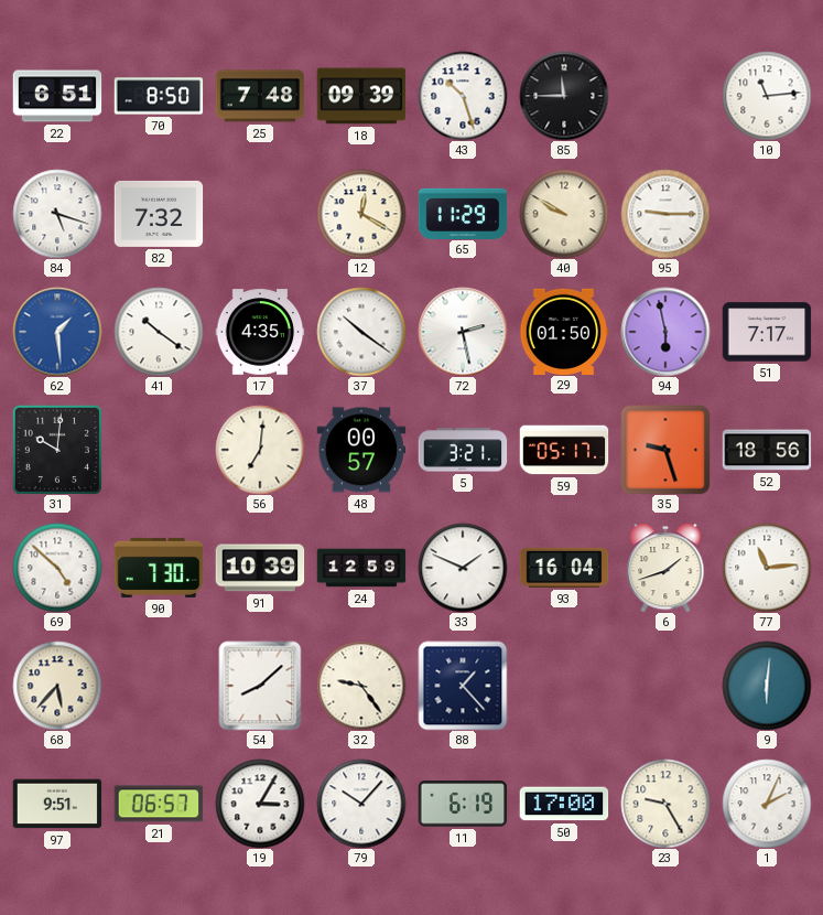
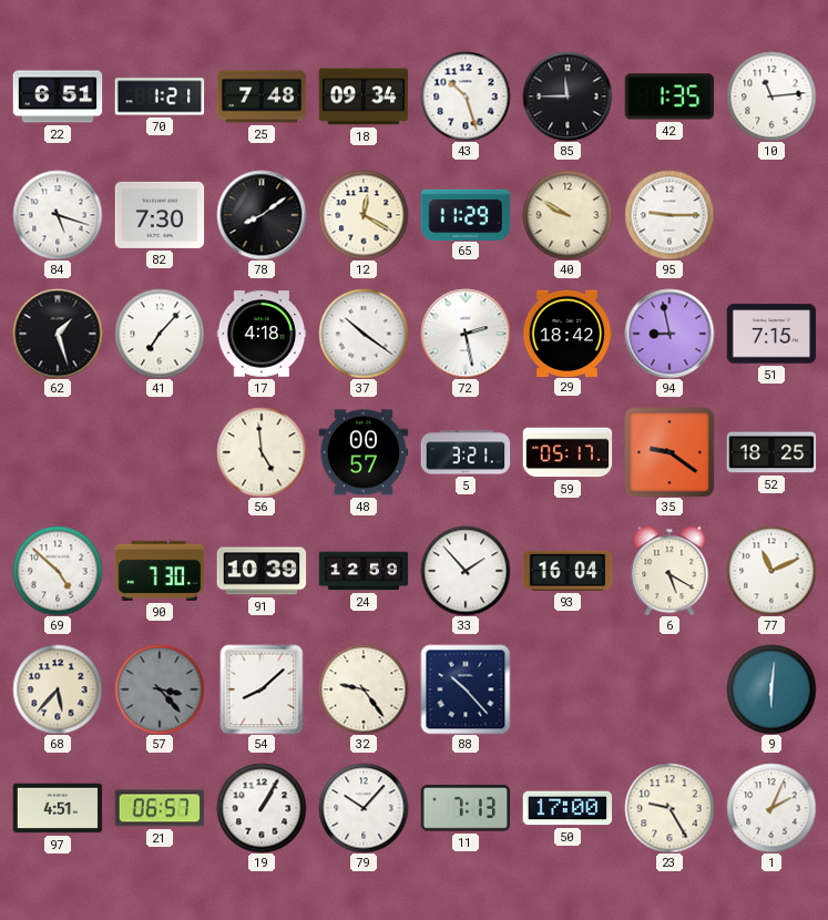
70: 8:50 -> 1:21 (160, 96)
18: 09:39 -> 09:34 (364, 96)
42: none -> 1:35 (669, 96)
82: 7:32 -> 7:30 (160, 215)
78: none -> 8:09 (262, 215)
62: 1:29 -> 1:27 (58, 334)
62 dial: blue -> black (58, 334)
41: 10:21 -> 7:07 (160, 334)
17: 4:35 -> 4:18 (262, 334)
29: 01:50 -> 18:42 (568, 333)
94: 5:58 -> 8:58 (669, 334)
51: 7:17 -> 7:15 (771, 334)
31: 10:01 -> none (57, 450)
56: 7:01 -> 4:59 (262, 452)
35: 9:27 -> 9:21 (669, 452)
52: 18:56 -> 18:25 (771, 452)
33: 1:49 -> 1:53 (466, 571)
6: 1:42 -> 5:20 (669, 571)
77: 11:14 -> 11:11 (771, 571)
57: none -> 3:23 (160, 689)
88: 1:23 -> 10:23 (466, 689)
97: 9:51 -> 4:51 (58, 808)
19: 3:05 -> 1:05 (262, 808)
11: 6:19 -> 7:13 (466, 808)
